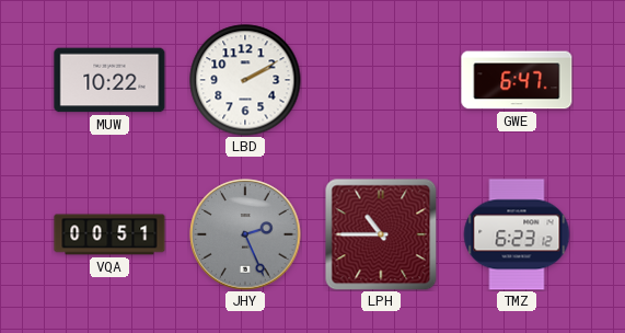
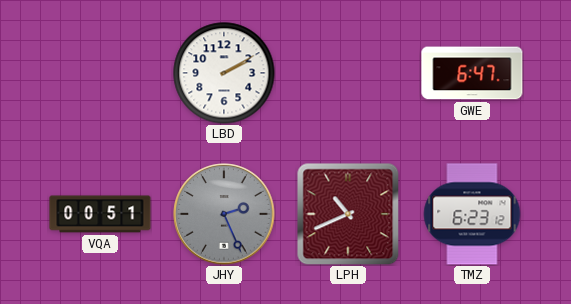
MUW: 10:22 -> none (109, 80)
LPH: 10:45 -> 10:41 (348, 214)
